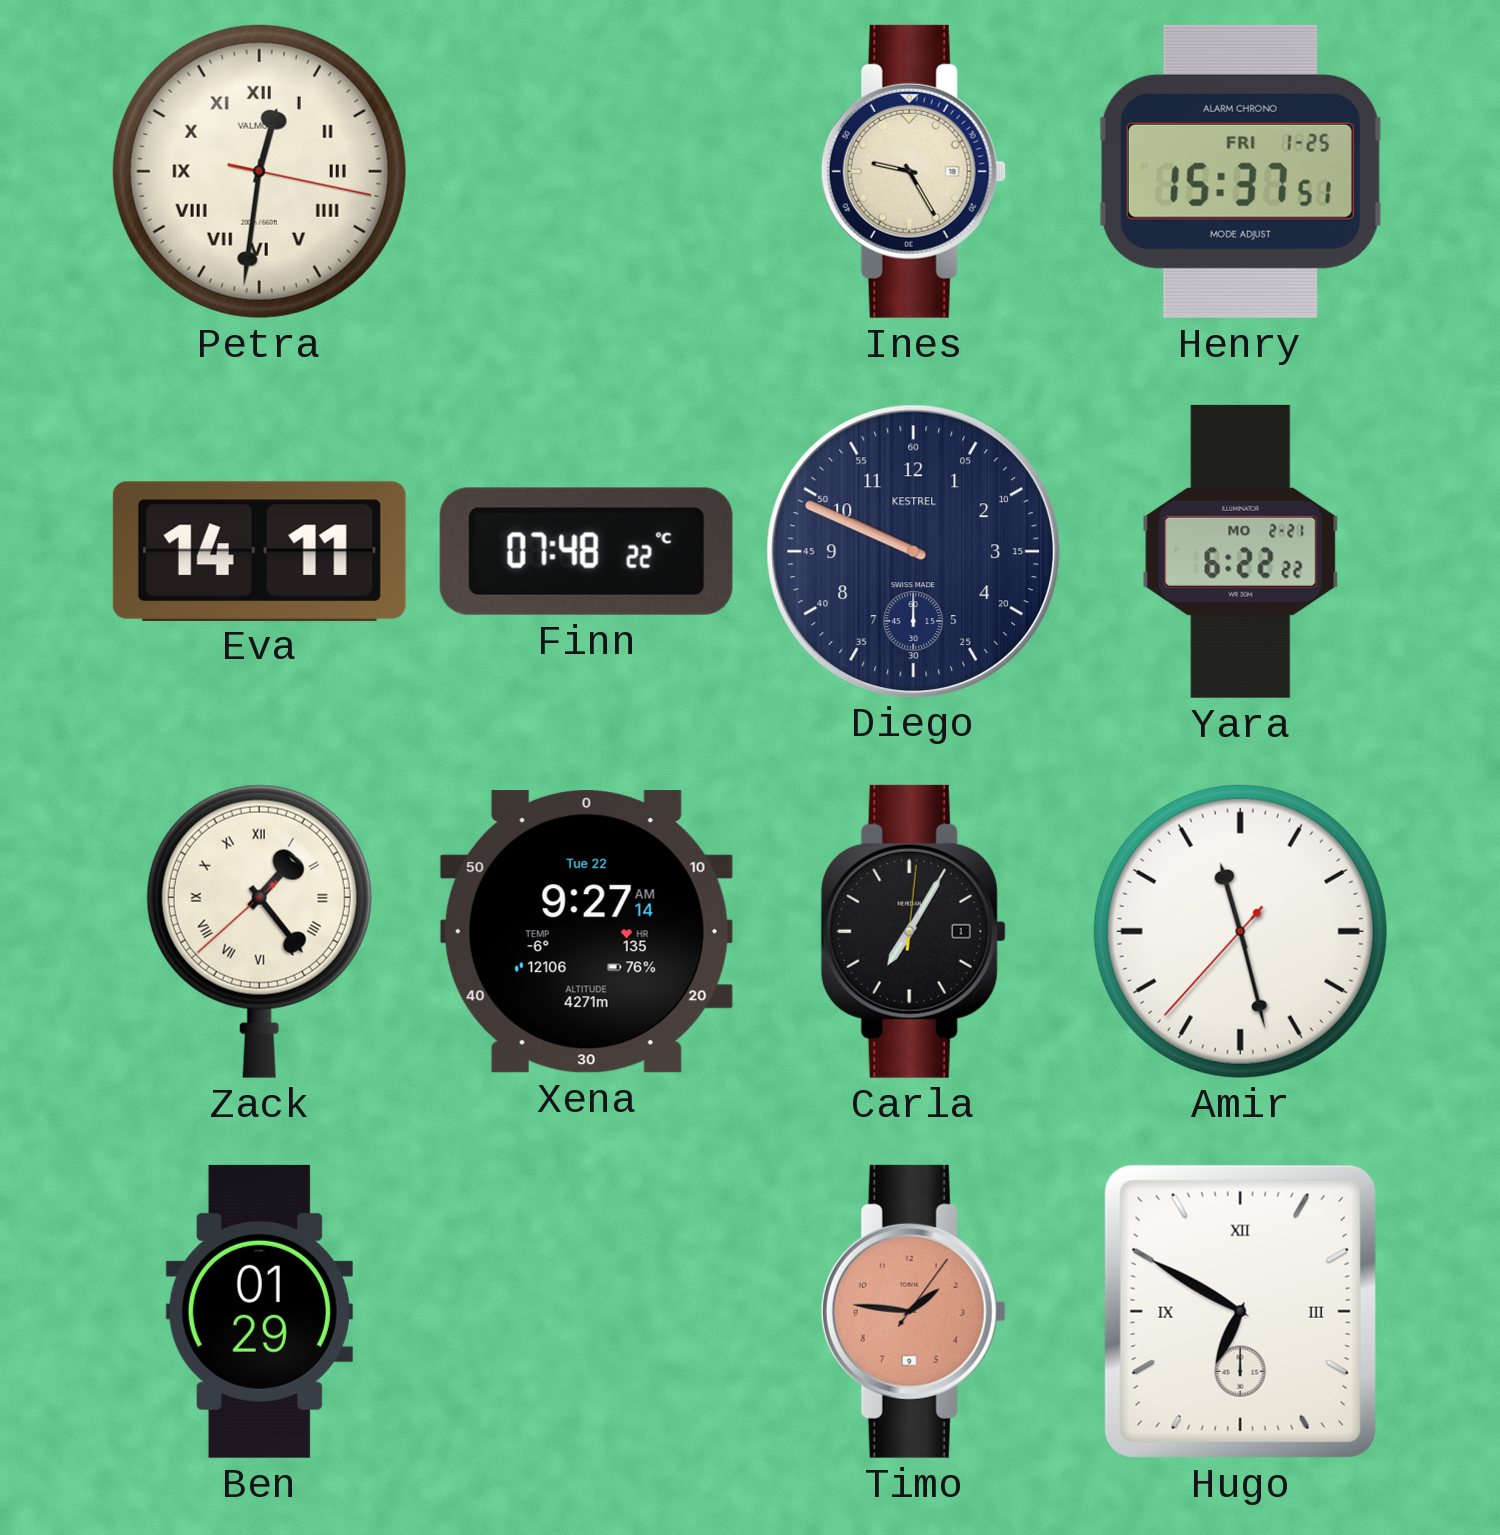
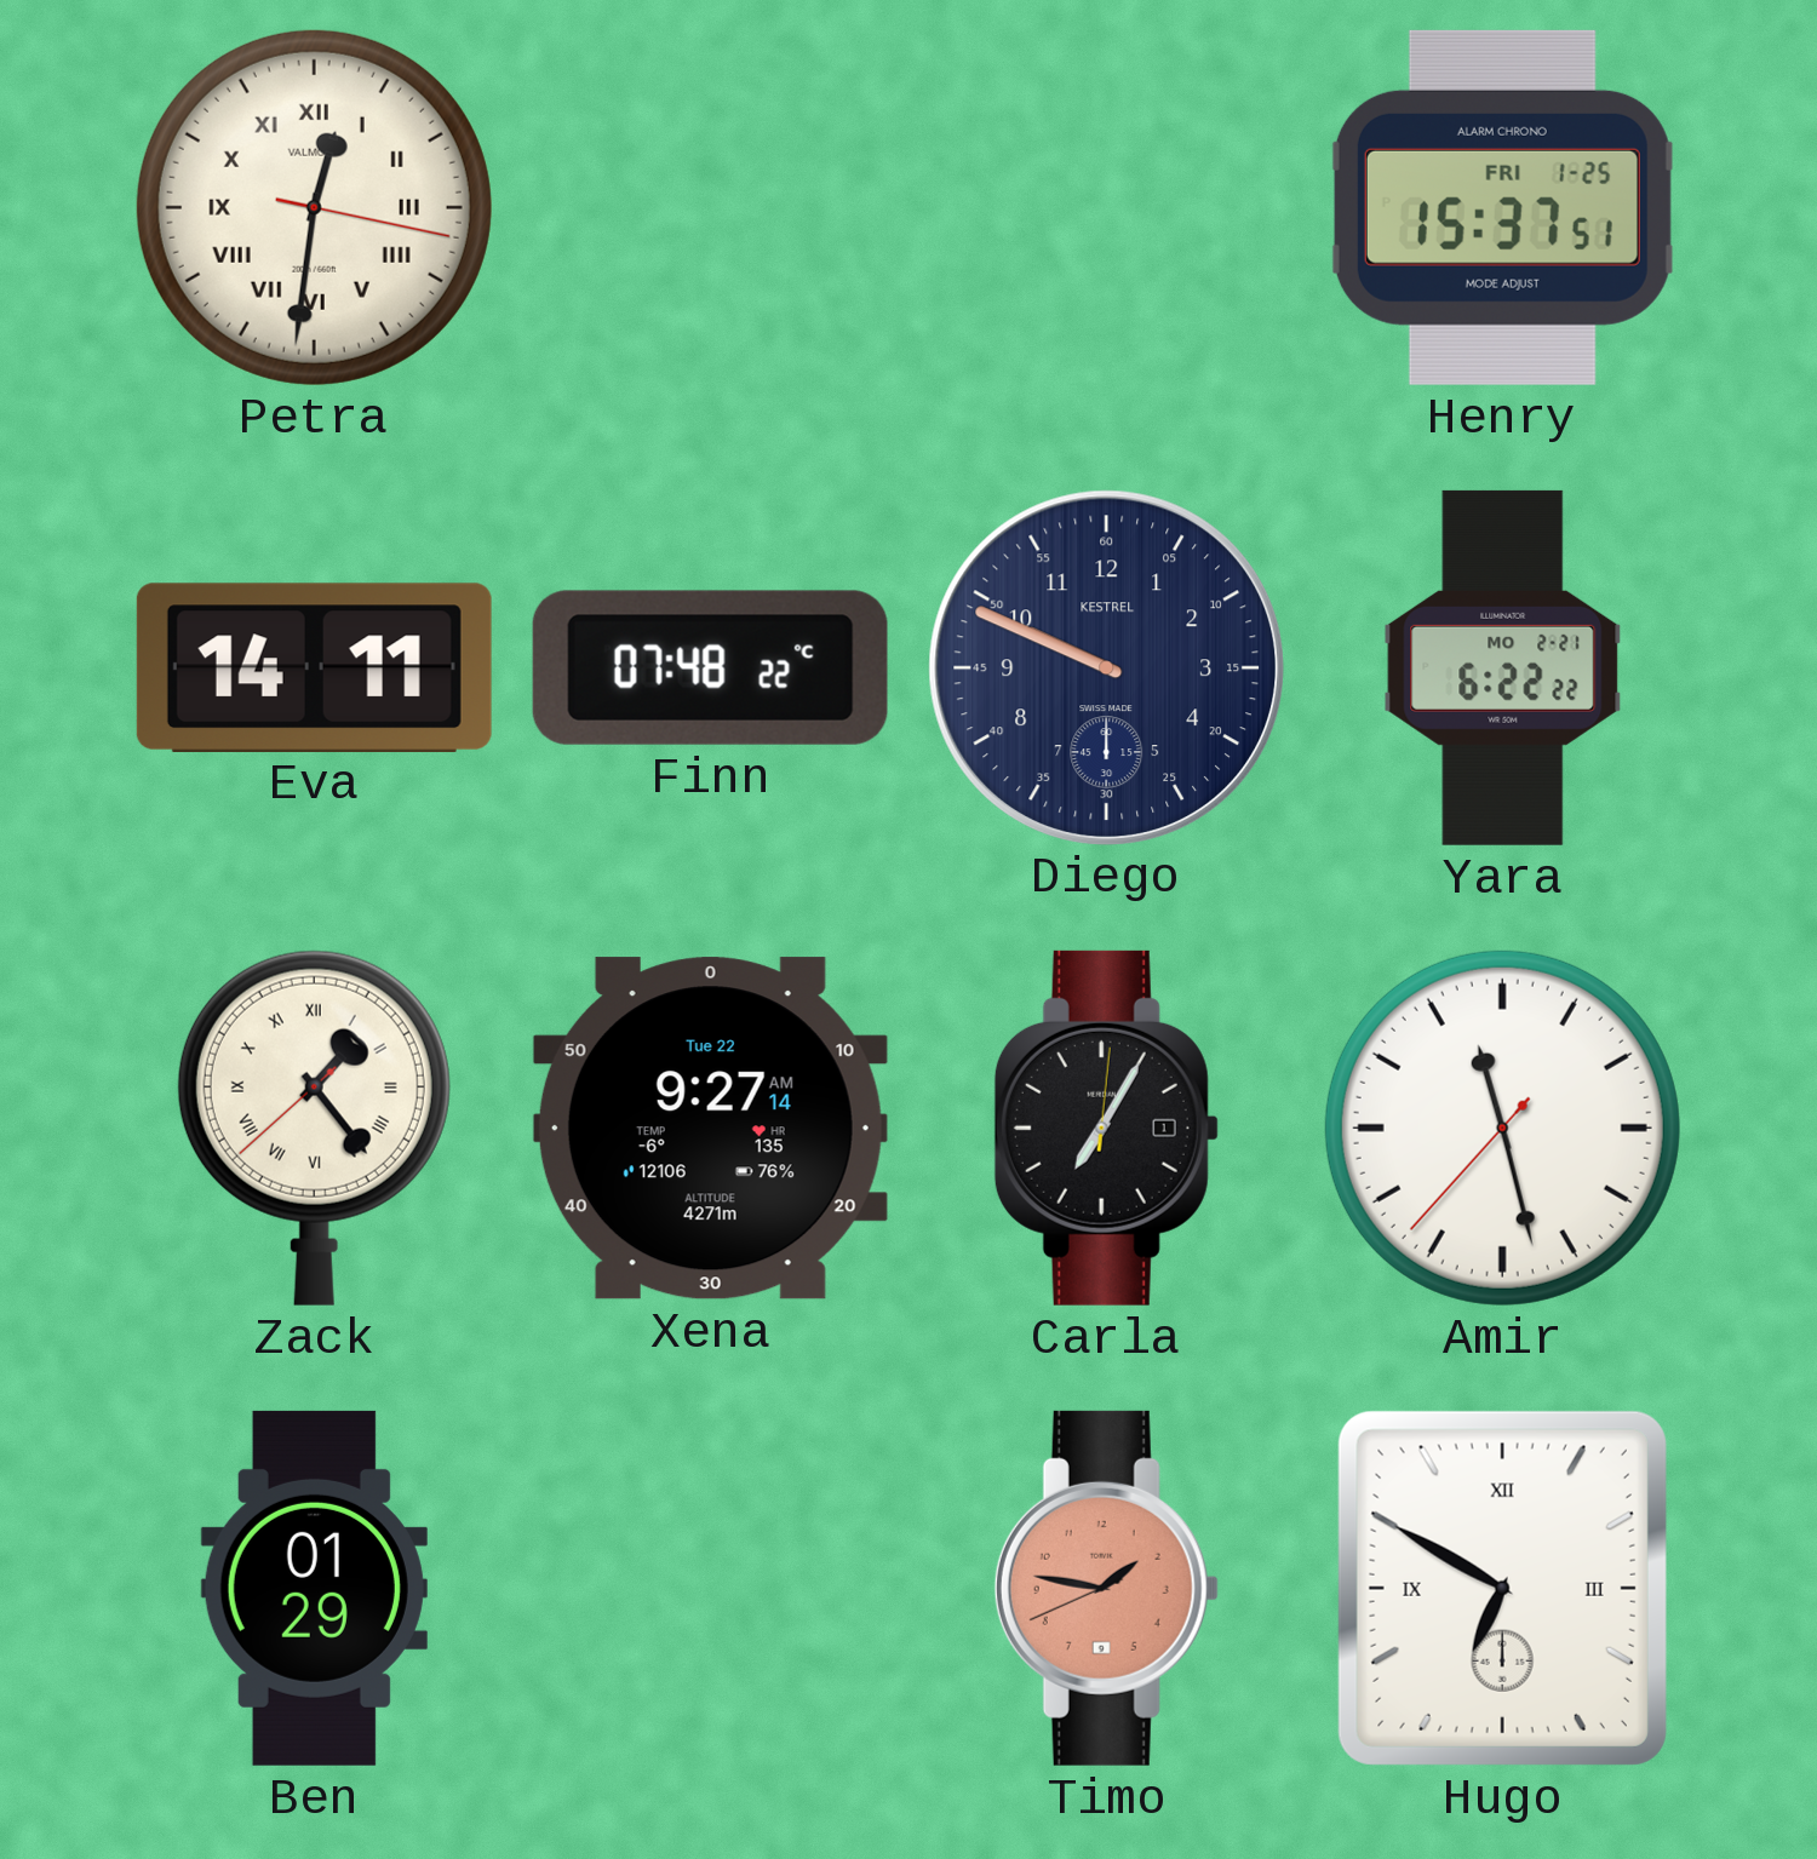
Ines: 9:25 -> none (913, 171)
Timo: 1:46:06 -> 1:46:41 (1106, 1588)
